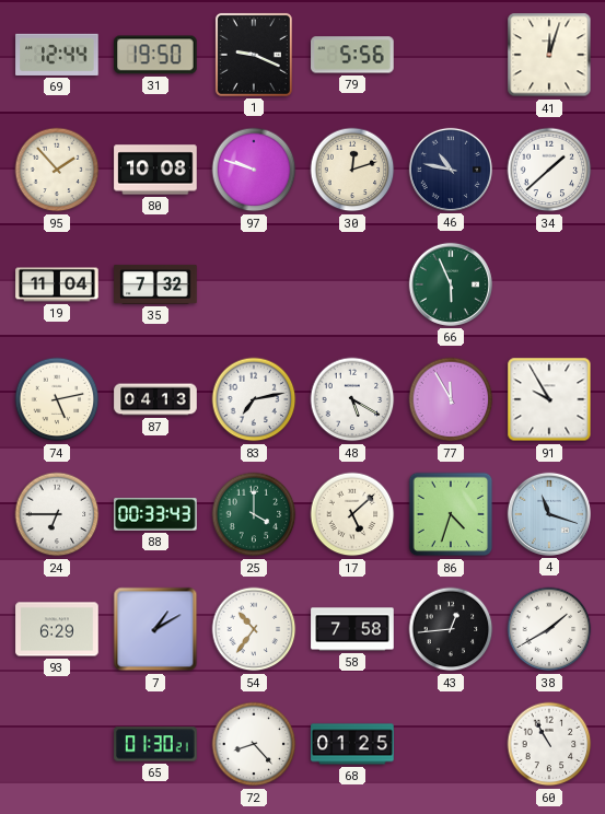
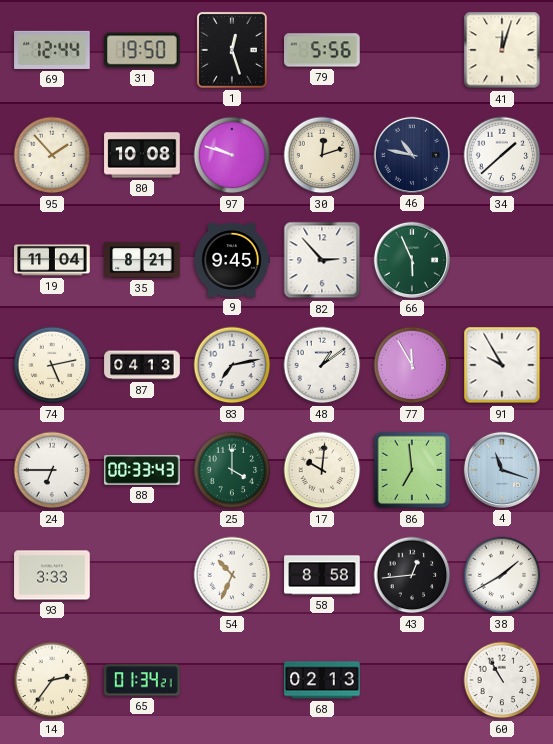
1: 9:19 -> 12:27 (232, 50)
35: 7:32 -> 8:21 (142, 260)
9: none -> 9:45 (232, 260)
82: none -> 2:53 (322, 260)
48: 5:20 -> 1:09 (322, 365)
17: 5:08 -> 10:01 (322, 470)
86: 4:33 -> 6:59 (412, 470)
93: 6:29 -> 3:33 (52, 575)
7: 1:10 -> none (155, 629)
54: 10:36 -> 10:34 (232, 575)
58: 7:58 -> 8:58 (322, 575)
14: none -> 2:36 (52, 680)
65: 01:30 -> 01:34 (142, 680)
72: 8:23 -> none (254, 744)
68: 01:25 -> 02:13 (322, 680)
